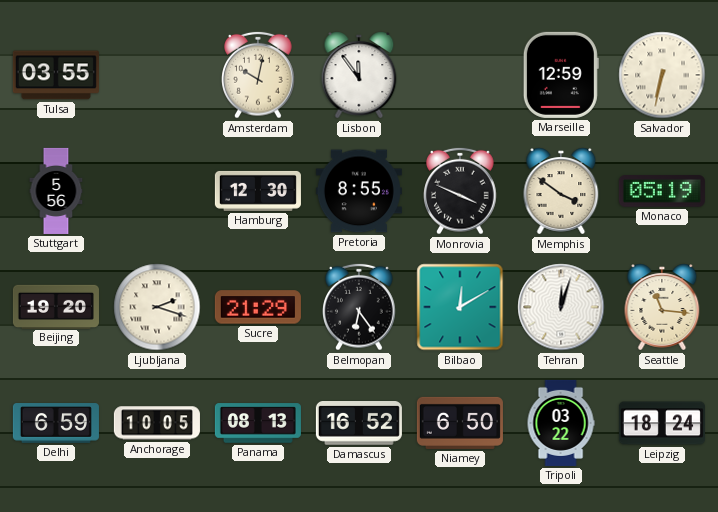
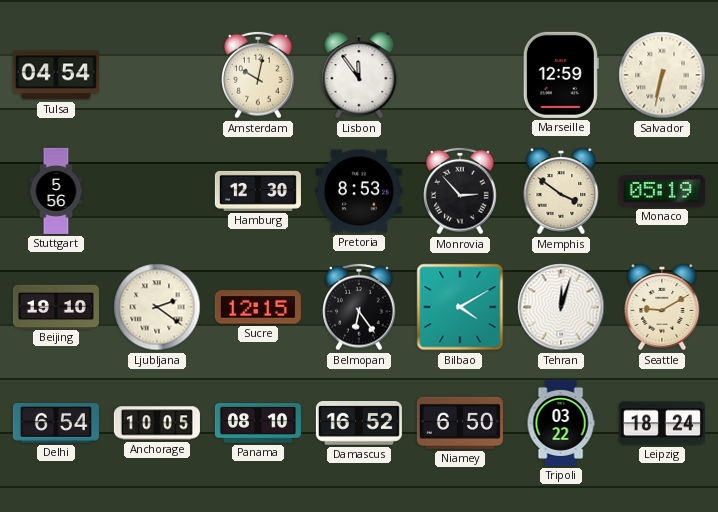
Tulsa: 03:55 -> 04:54 (56, 75)
Pretoria: 8:55 -> 8:53 (359, 191)
Monrovia: 3:49 -> 2:53 (460, 191)
Beijing: 19:20 -> 19:10 (56, 306)
Ljubljana: 2:18 -> 2:21 (157, 307)
Sucre: 21:29 -> 12:15 (258, 307)
Bilbao: 12:10 -> 4:10 (460, 307)
Seattle: 11:16 -> 9:10 (662, 307)
Delhi: 6:59 -> 6:54 (56, 423)
Panama: 08:13 -> 08:10 (258, 423)
